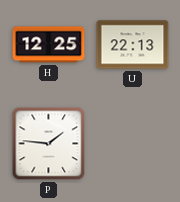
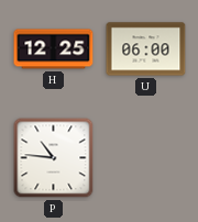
U: 22:13 -> 06:00 (146, 49)
P: 1:46 -> 10:46 (54, 158)
